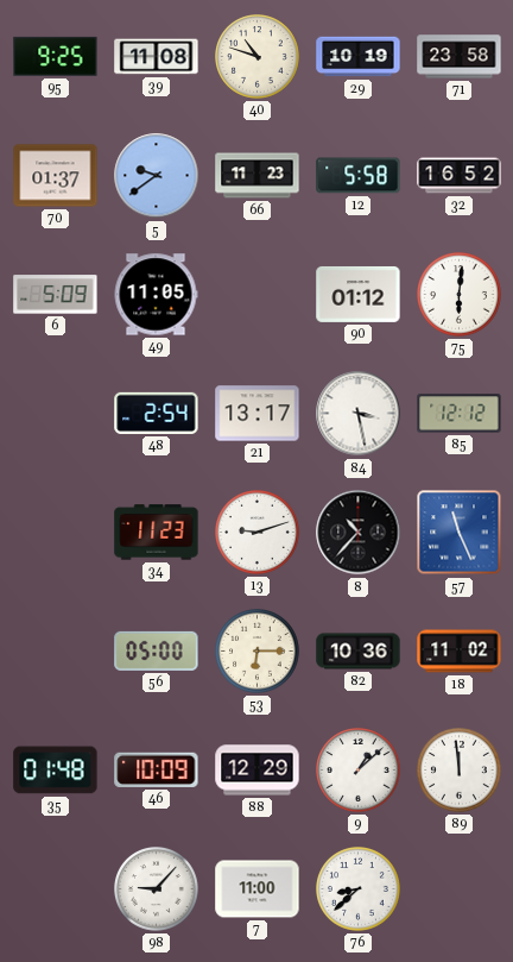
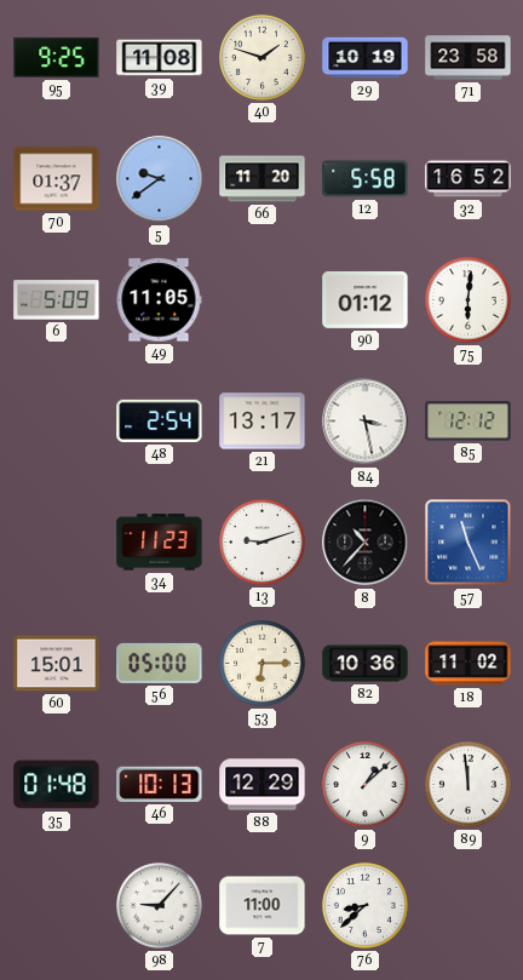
40: 10:48 -> 1:48 (263, 58)
66: 11:23 -> 11:20 (263, 179)
60: none -> 15:01 (57, 664)
46: 10:09 -> 10:13 (160, 784)
